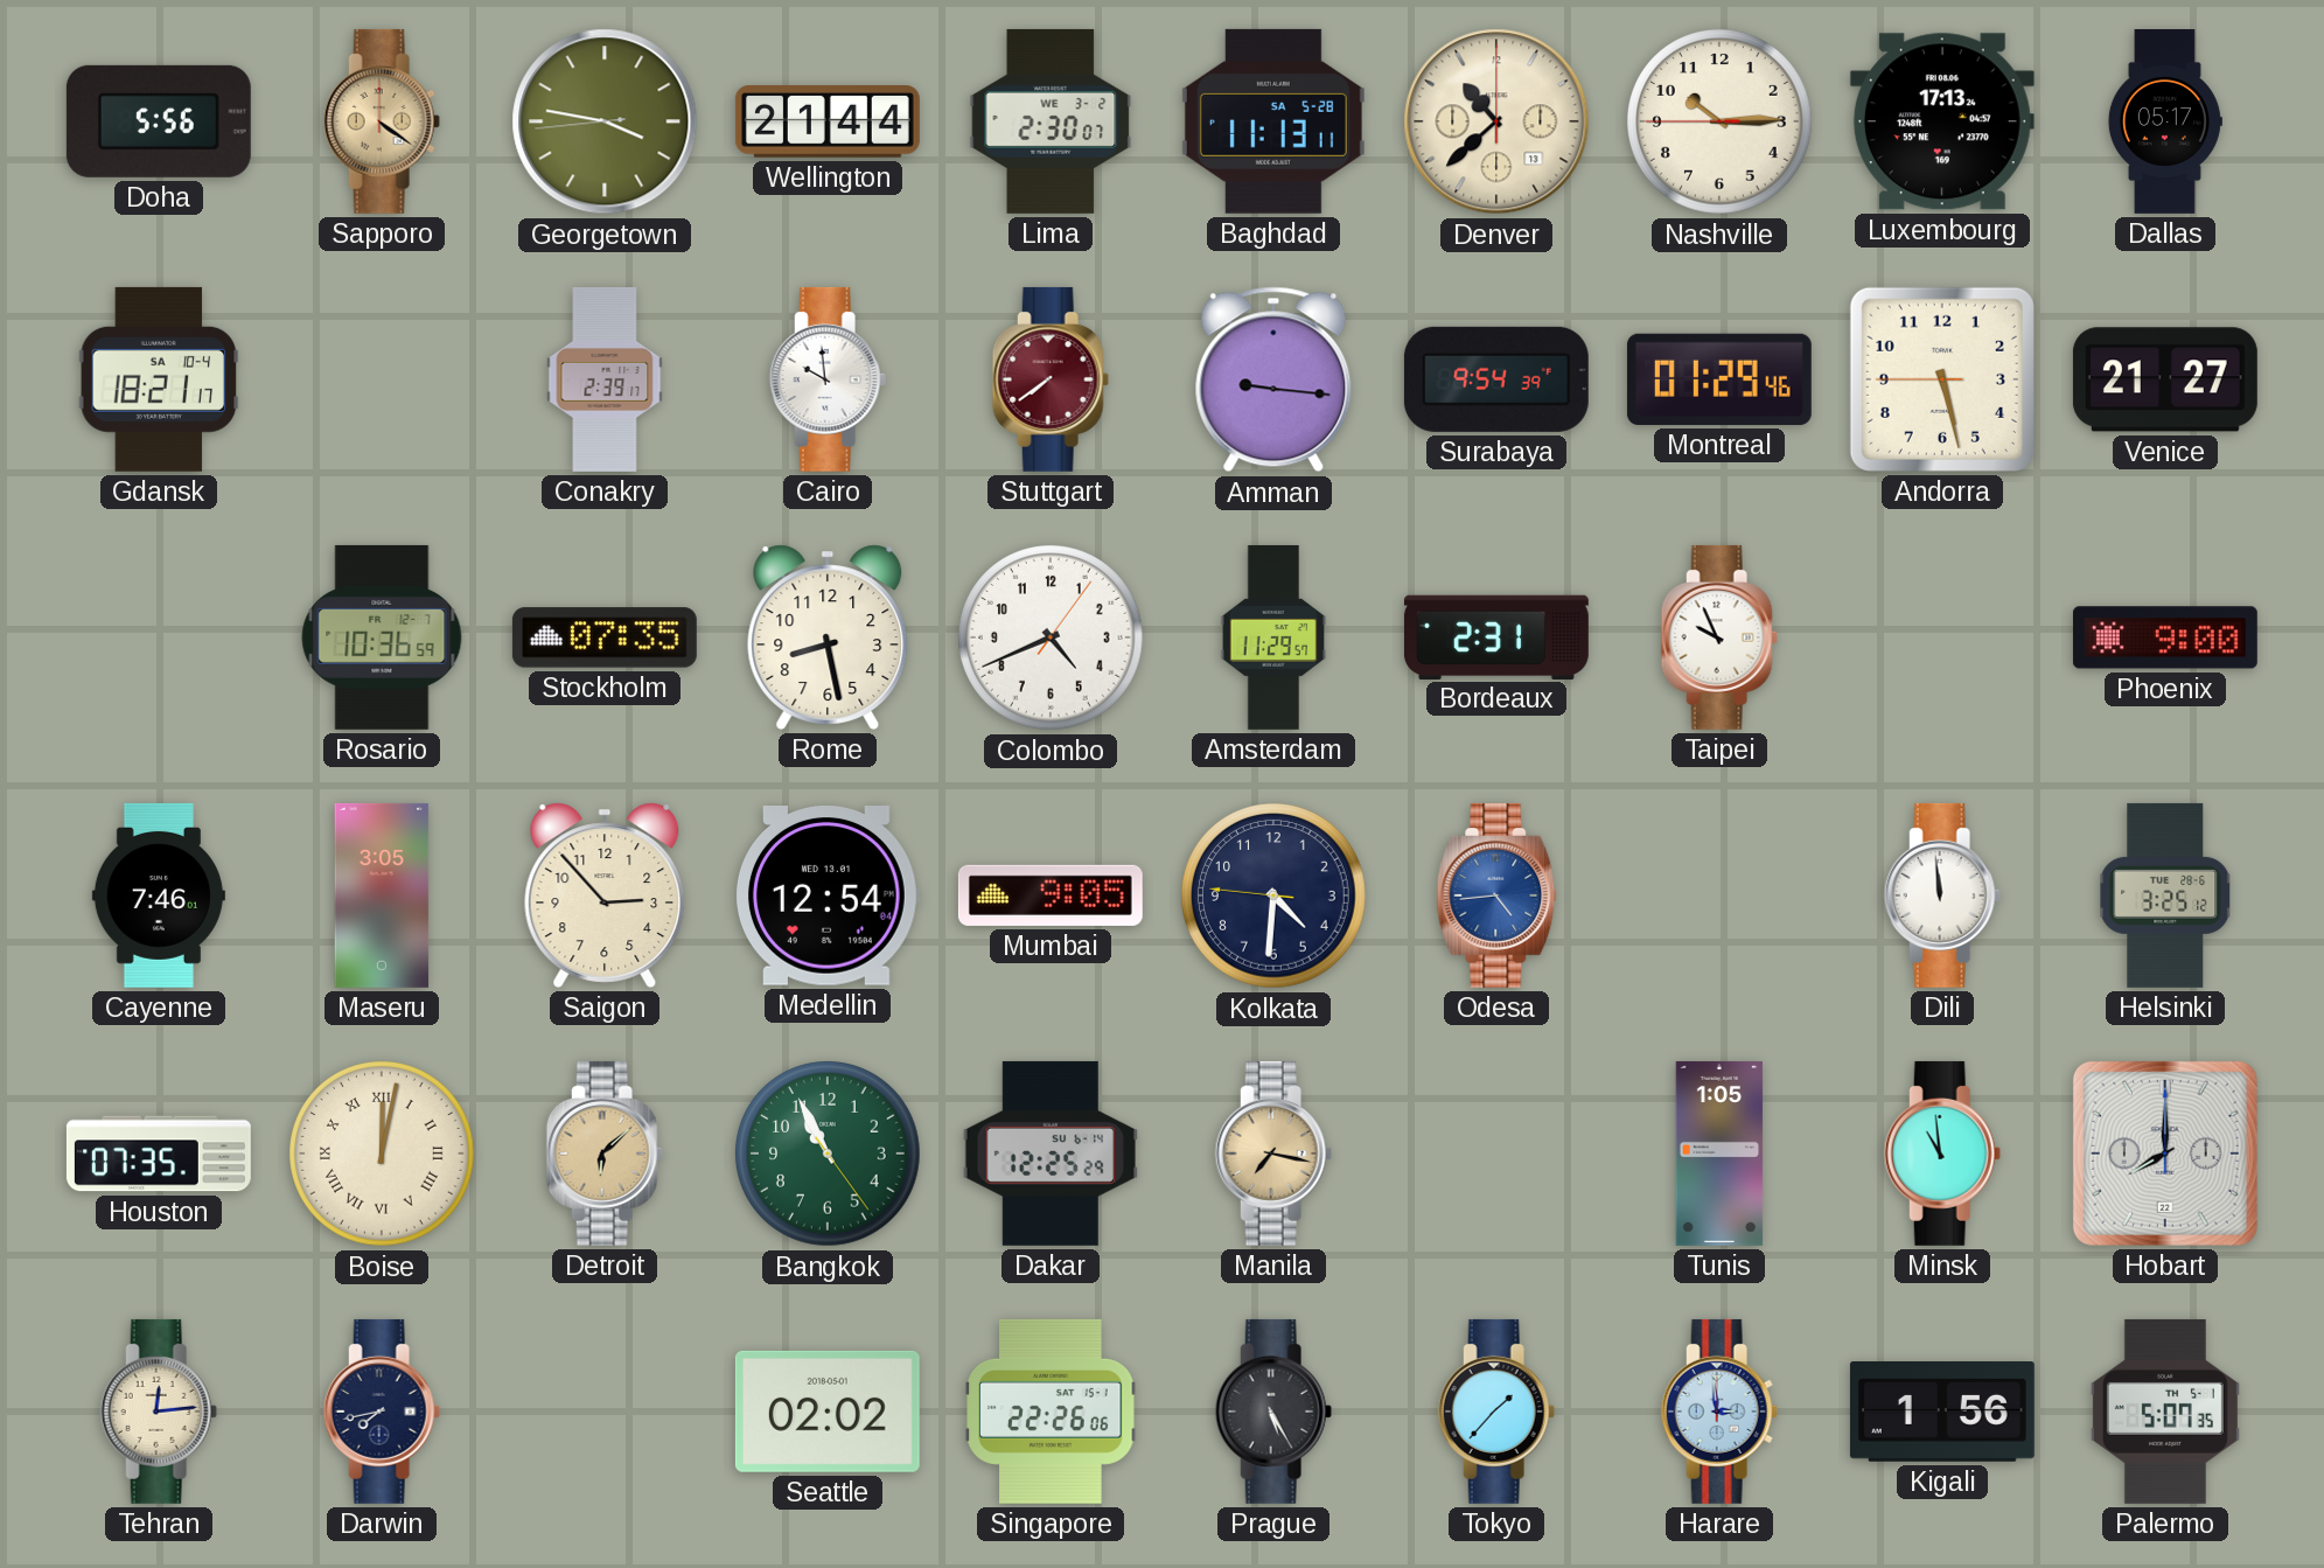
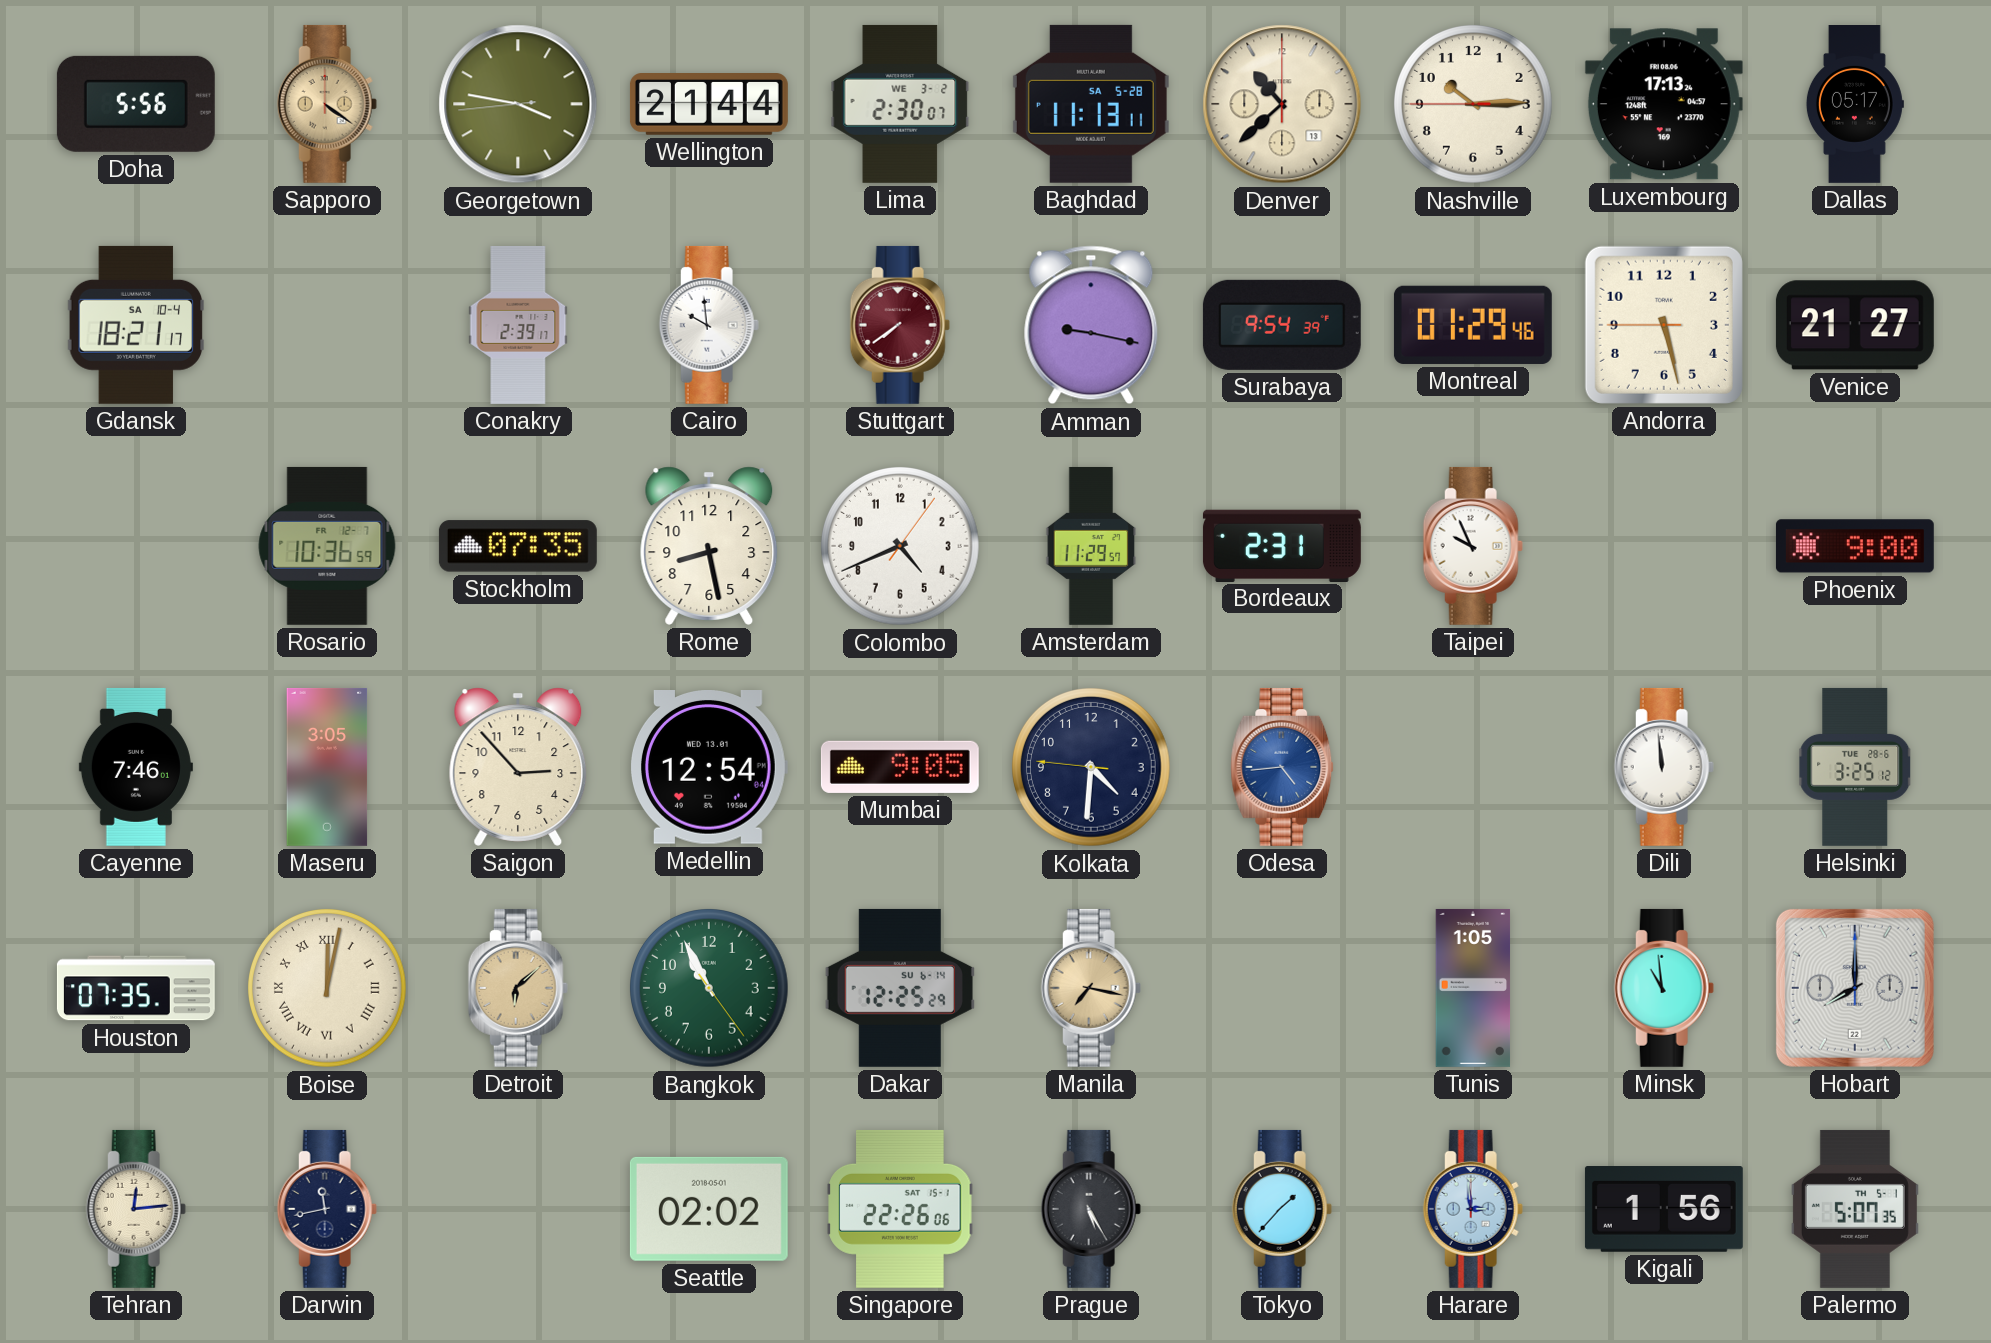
Amman: 9:16 -> 9:17 (1091, 325)
Darwin: 7:43 -> 11:43 (327, 1209)
